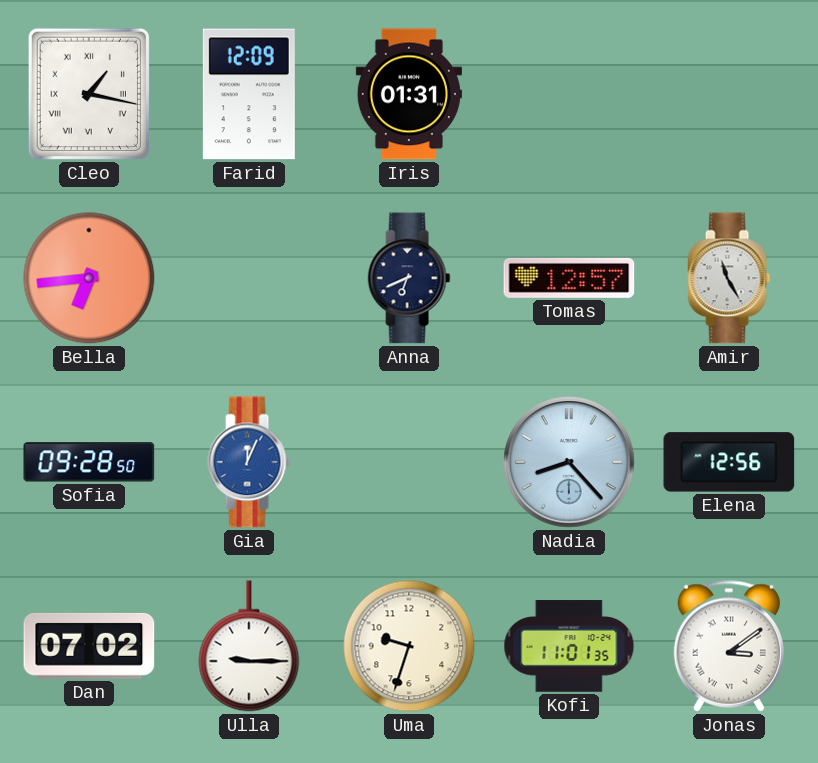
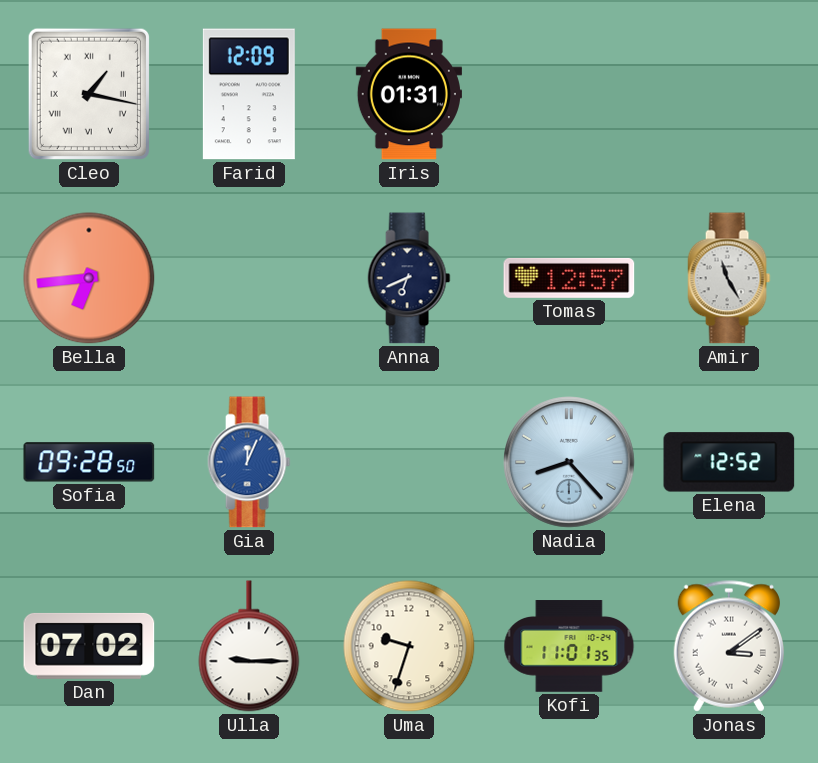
Elena: 12:56 -> 12:52 (729, 462)
